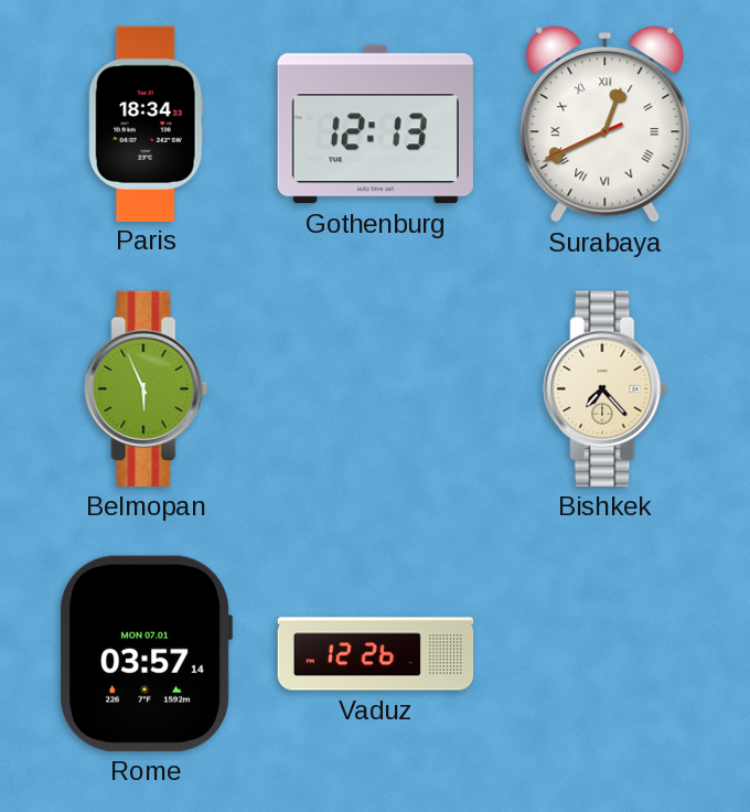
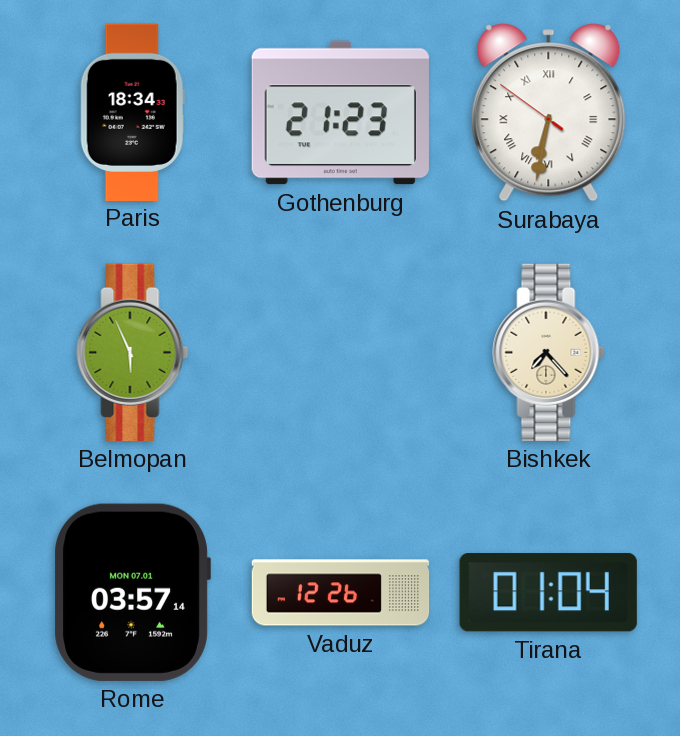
Gothenburg: 12:13 -> 21:23 (340, 113)
Surabaya: 12:40 -> 6:31 (549, 113)
Tirana: none -> 01:04 (548, 593)
